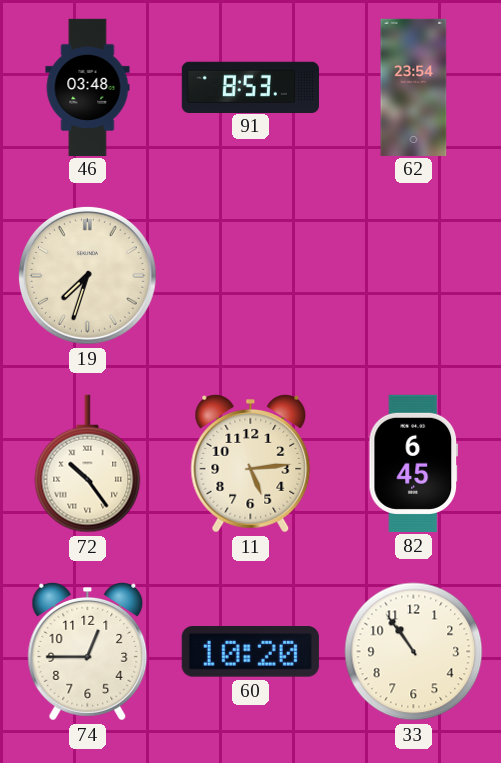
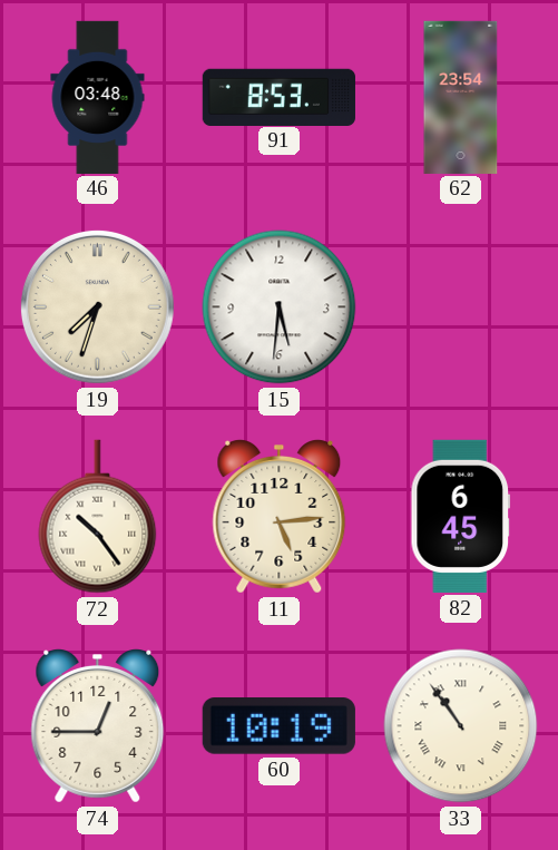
15: none -> 5:31 (280, 307)
60: 10:20 -> 10:19 (278, 726)
33 numerals: Arabic -> Roman (461, 726)
